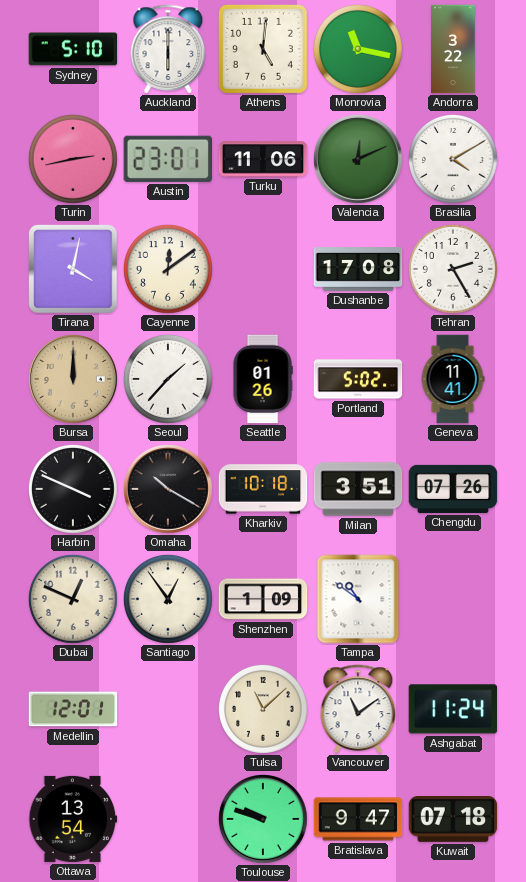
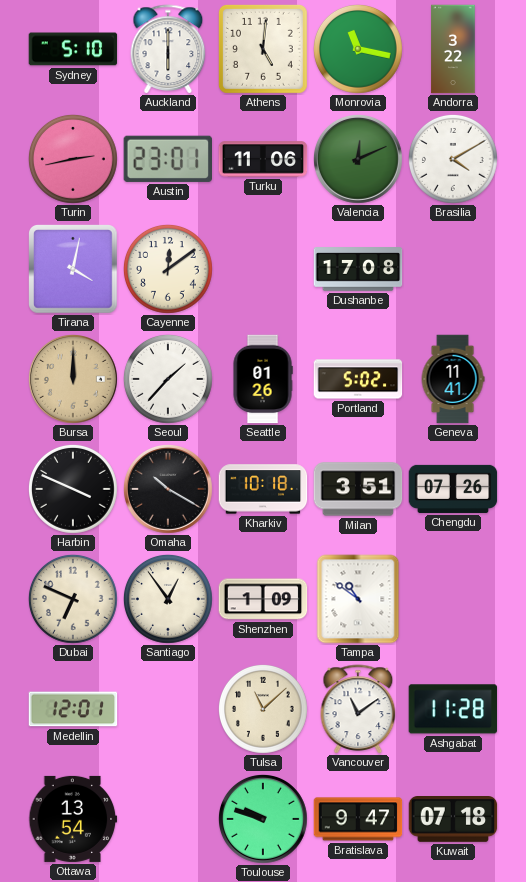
Tehran: 2:25 -> none (454, 270)
Dubai: 12:49 -> 6:49 (74, 600)
Ashgabat: 11:24 -> 11:28 (453, 709)
